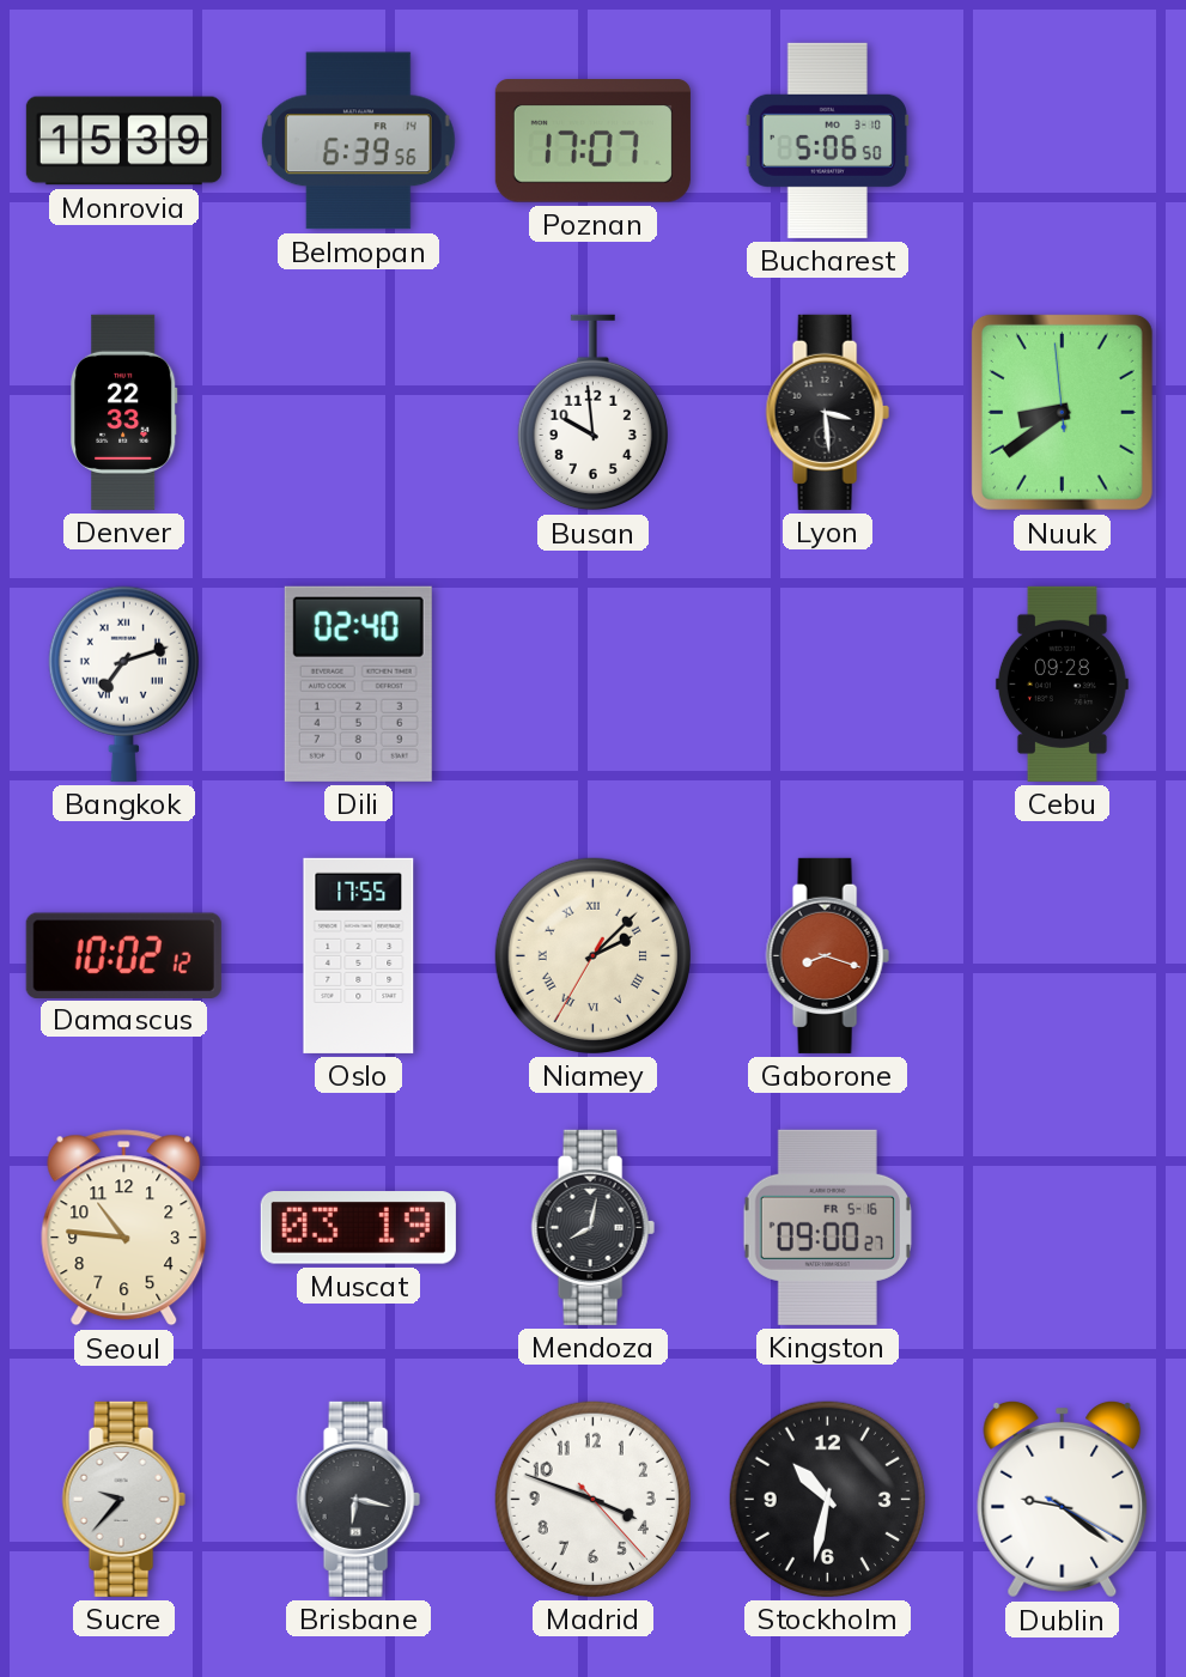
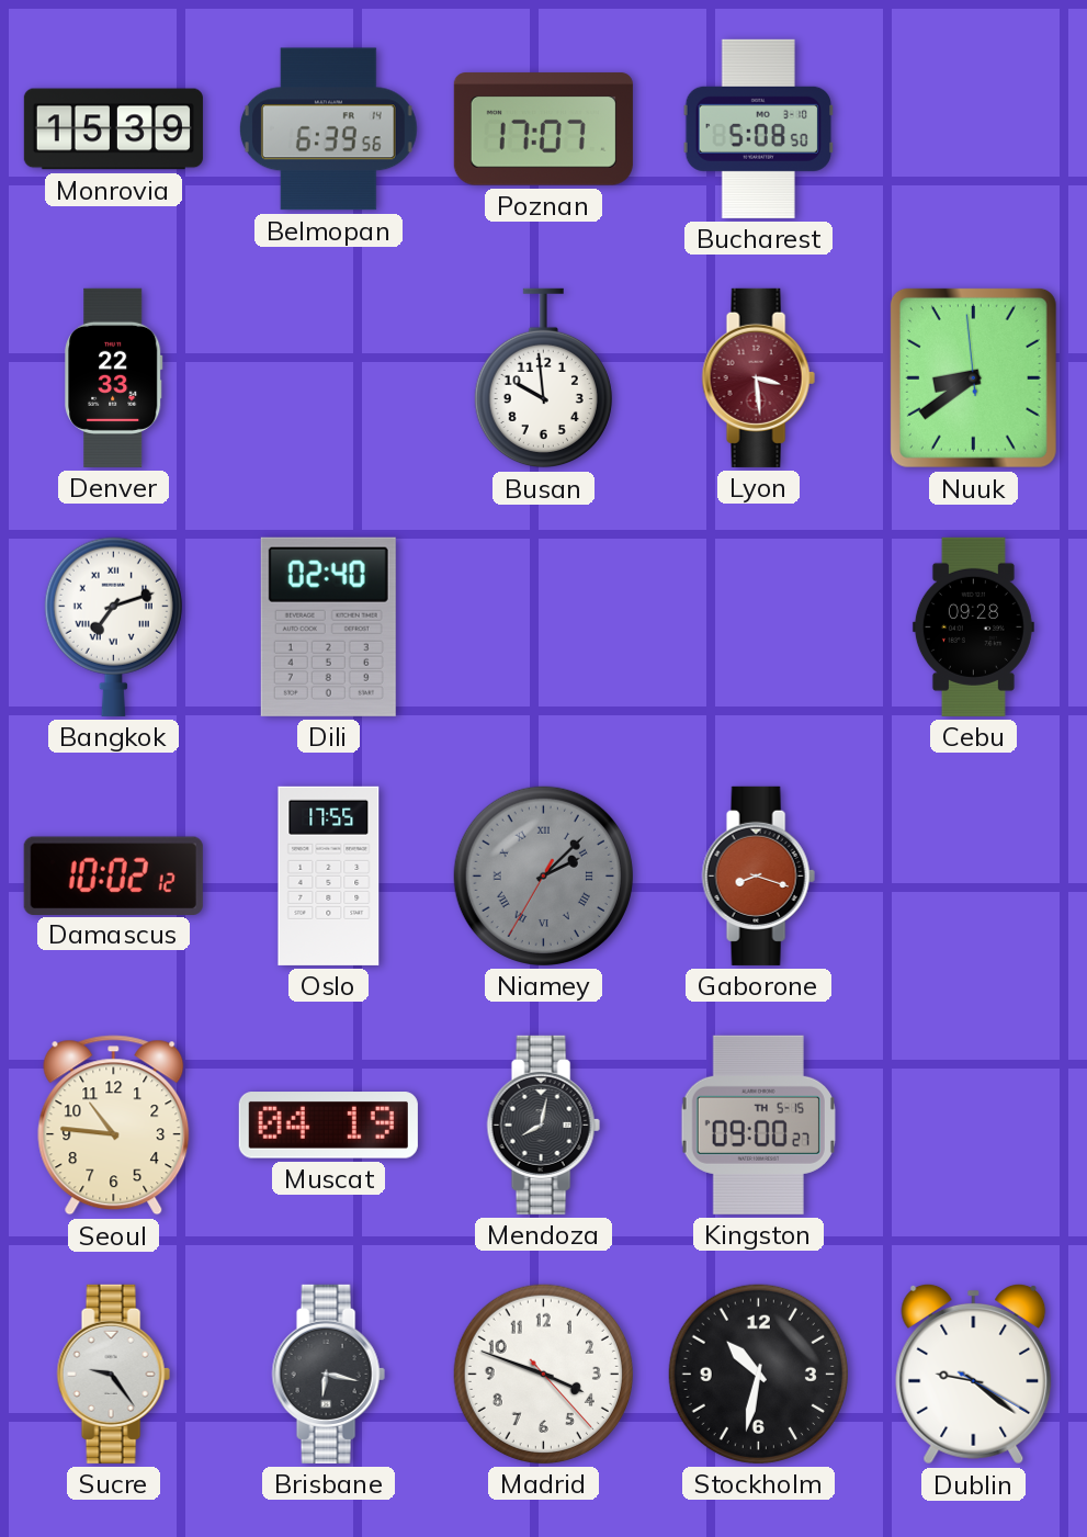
Bucharest: 5:06 -> 5:08 (758, 128)
Lyon dial: black -> burgundy (758, 377)
Niamey dial: cream -> grey (543, 875)
Muscat: 03:19 -> 04:19 (328, 1126)
Kingston date: FR 5-16 -> TH 5-15 (758, 1125)
Sucre: 9:37 -> 9:24 (113, 1374)
